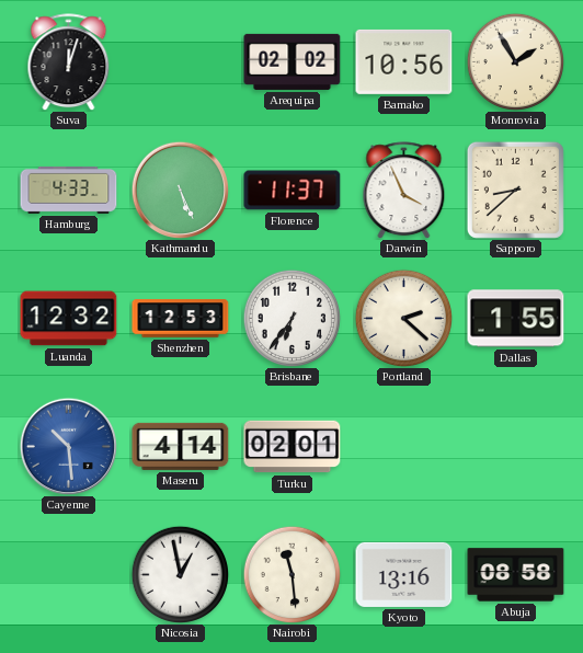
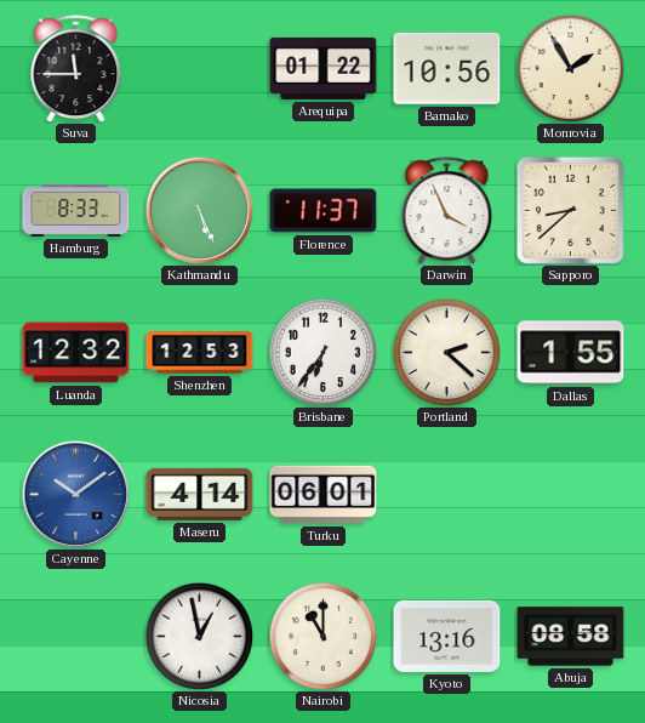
Suva: 12:03 -> 11:45 (76, 69)
Arequipa: 02:02 -> 01:22 (324, 68)
Hamburg: 4:33 -> 8:33 (76, 210)
Cayenne: 10:29 -> 10:09 (75, 494)
Turku: 02:01 -> 06:01 (324, 495)
Nairobi: 11:29 -> 11:00 (322, 636)
